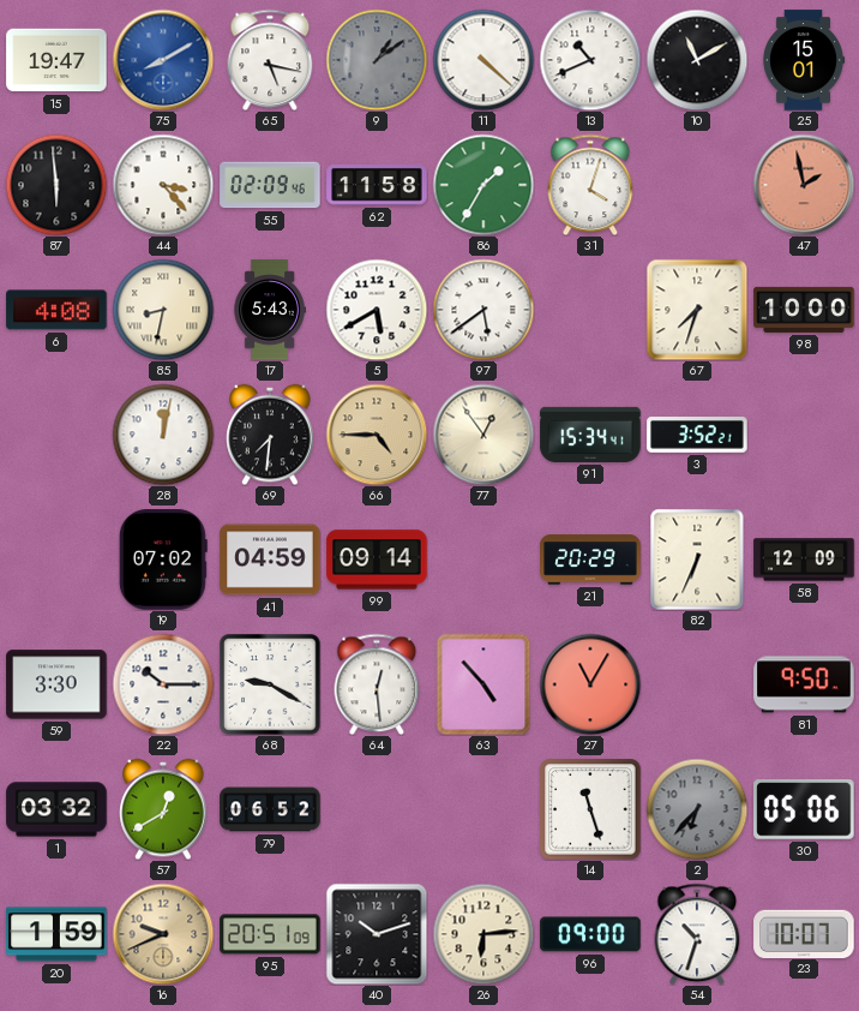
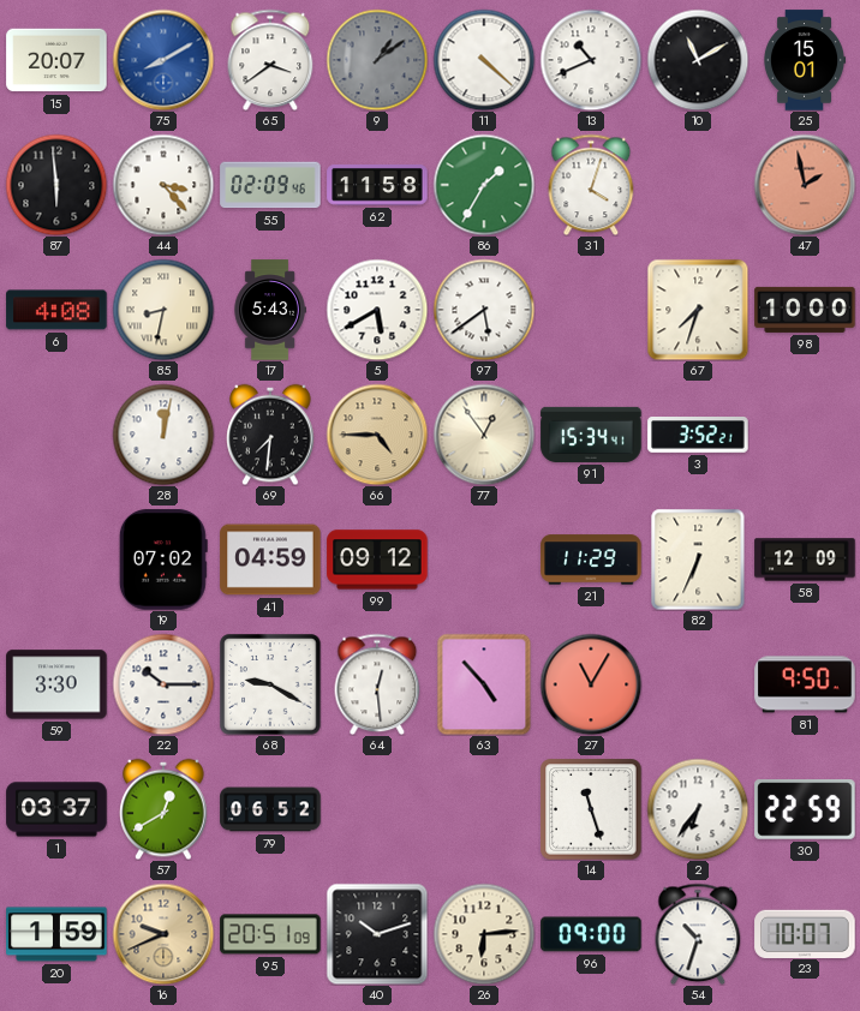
15: 19:47 -> 20:07 (56, 60)
65: 5:17 -> 3:39 (270, 60)
99: 09:14 -> 09:12 (377, 560)
21: 20:29 -> 11:29 (591, 560)
1: 03:32 -> 03:37 (56, 809)
2: 6:37 -> 6:36 (698, 809)
2 dial: grey -> white (698, 809)
30: 05:06 -> 22:59 (805, 809)
